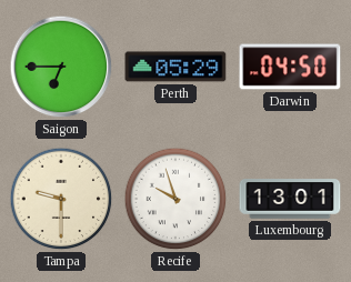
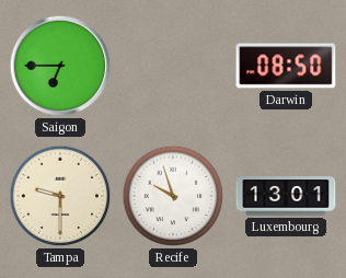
Perth: 05:29 -> none (175, 67)
Darwin: 04:50 -> 08:50 (286, 66)
